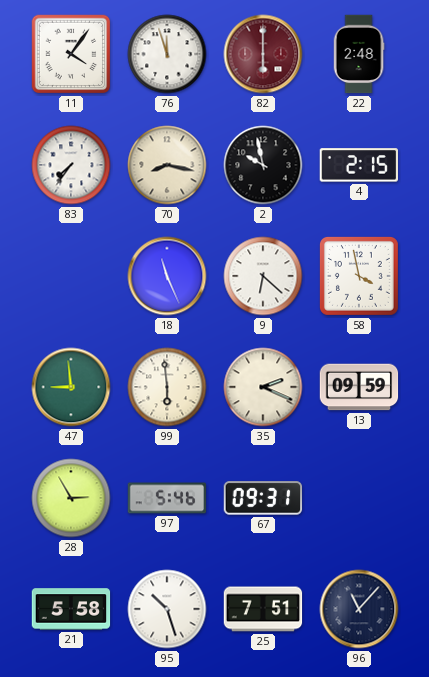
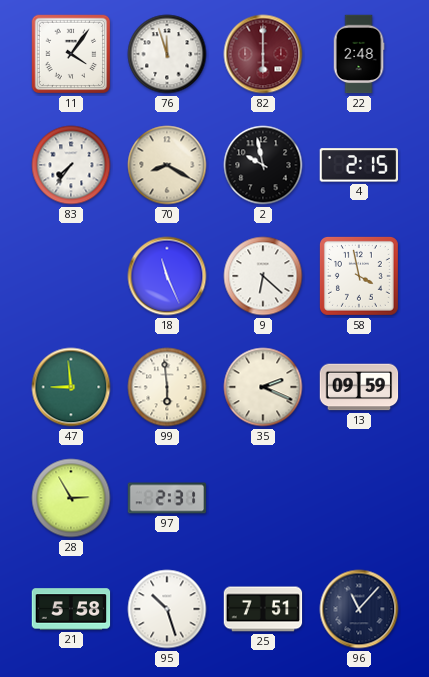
70: 8:17 -> 8:20 (167, 165)
97: 5:46 -> 2:31 (167, 498)
67: 09:31 -> none (263, 498)
